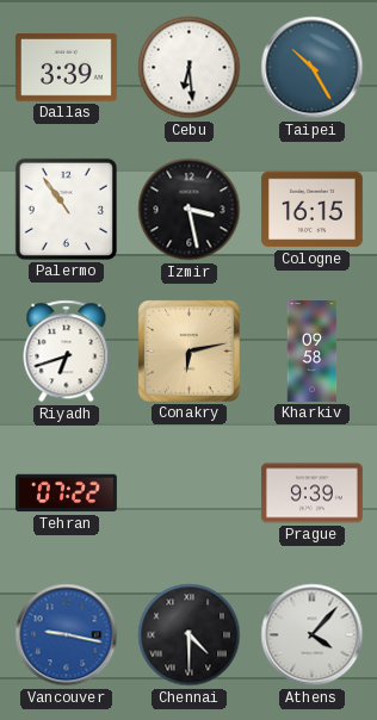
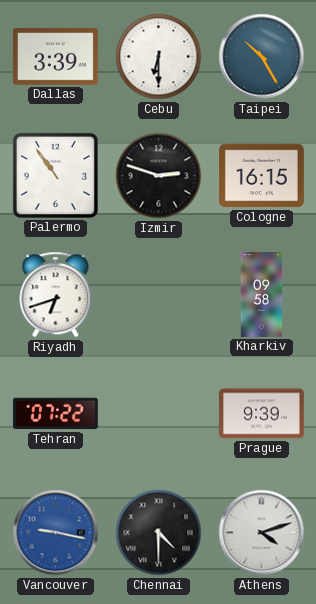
Cebu: 6:29 -> 6:30 (159, 57)
Izmir: 3:28 -> 2:48 (159, 176)
Conakry: 6:13 -> none (188, 350)
Athens: 4:07 -> 4:12 (262, 533)
